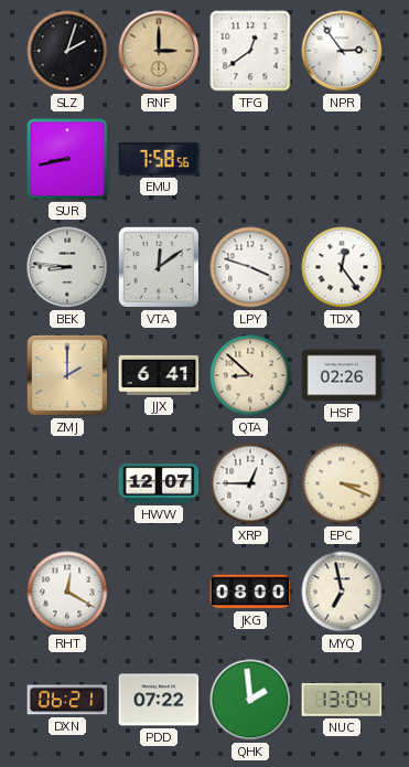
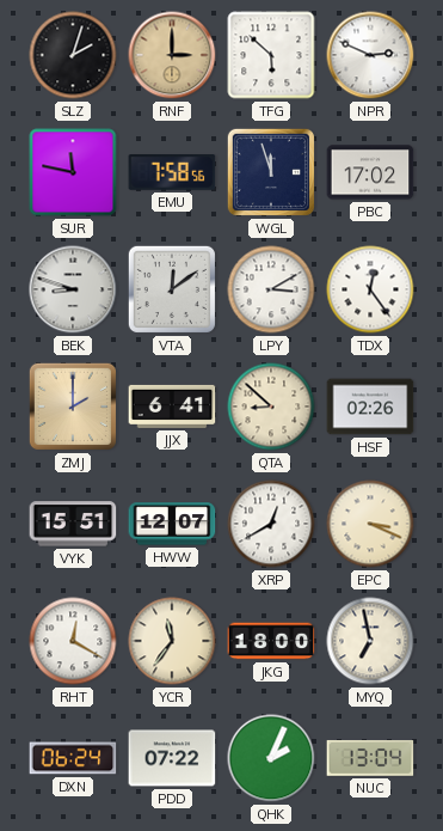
TFG: 12:39 -> 5:52 (271, 55)
NPR: 2:54 -> 2:49 (370, 55)
SUR: 8:43 -> 11:47 (73, 172)
WGL: none -> 11:57 (271, 172)
PBC: none -> 17:02 (370, 172)
BEK: 8:46 -> 8:48 (73, 289)
LPY: 3:48 -> 3:10 (271, 289)
VYK: none -> 15:51 (73, 524)
XRP: 12:45 -> 12:40 (271, 524)
YCR: none -> 11:36 (172, 641)
JKG: 08:00 -> 18:00 (271, 641)
DXN: 06:21 -> 06:24 (73, 758)
QHK: 1:59 -> 2:04 (271, 758)
